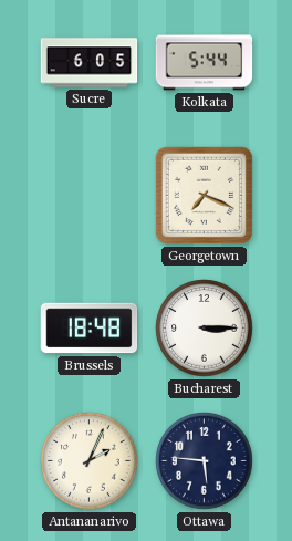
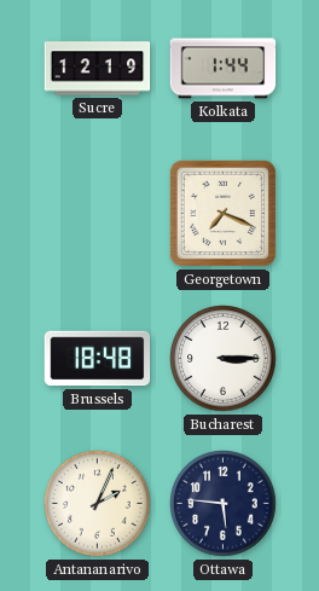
Sucre: 6:05 -> 12:19 (98, 69)
Kolkata: 5:44 -> 1:44 (224, 69)
